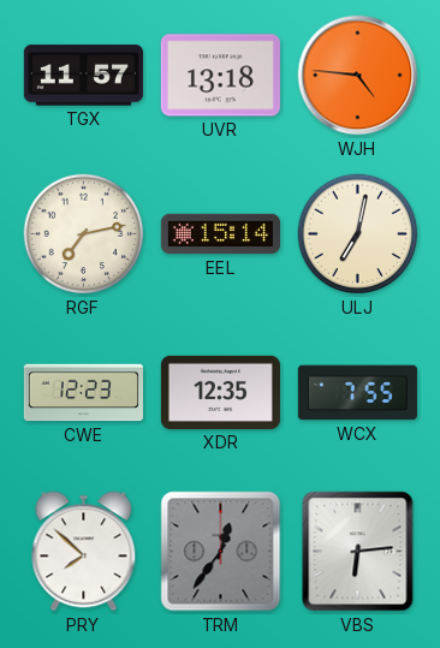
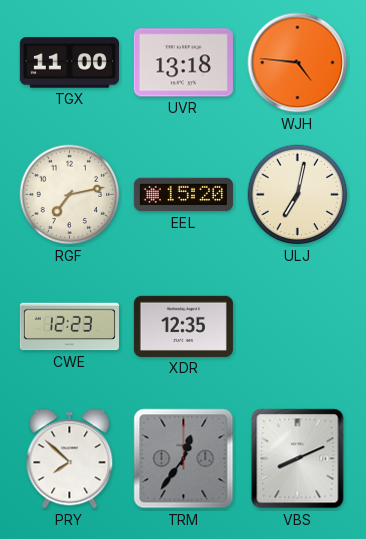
TGX: 11:57 -> 11:00 (69, 63)
EEL: 15:14 -> 15:20 (183, 195)
WCX: 7:55 -> none (357, 393)
VBS: 6:14 -> 8:11 (298, 459)
